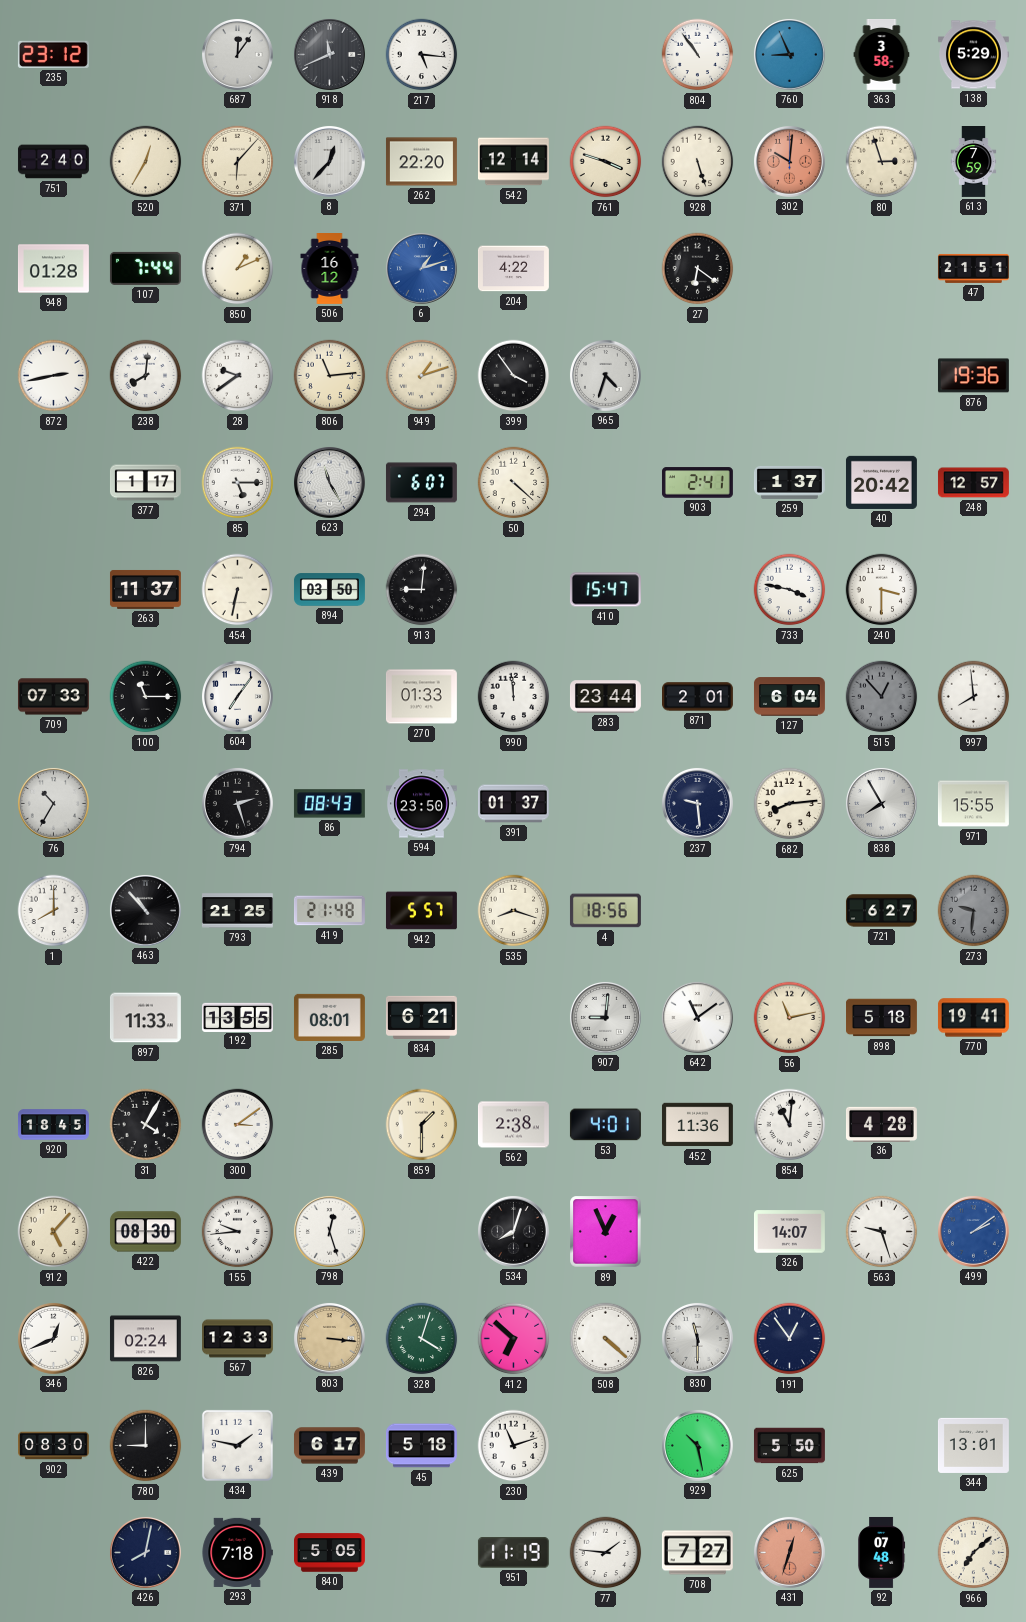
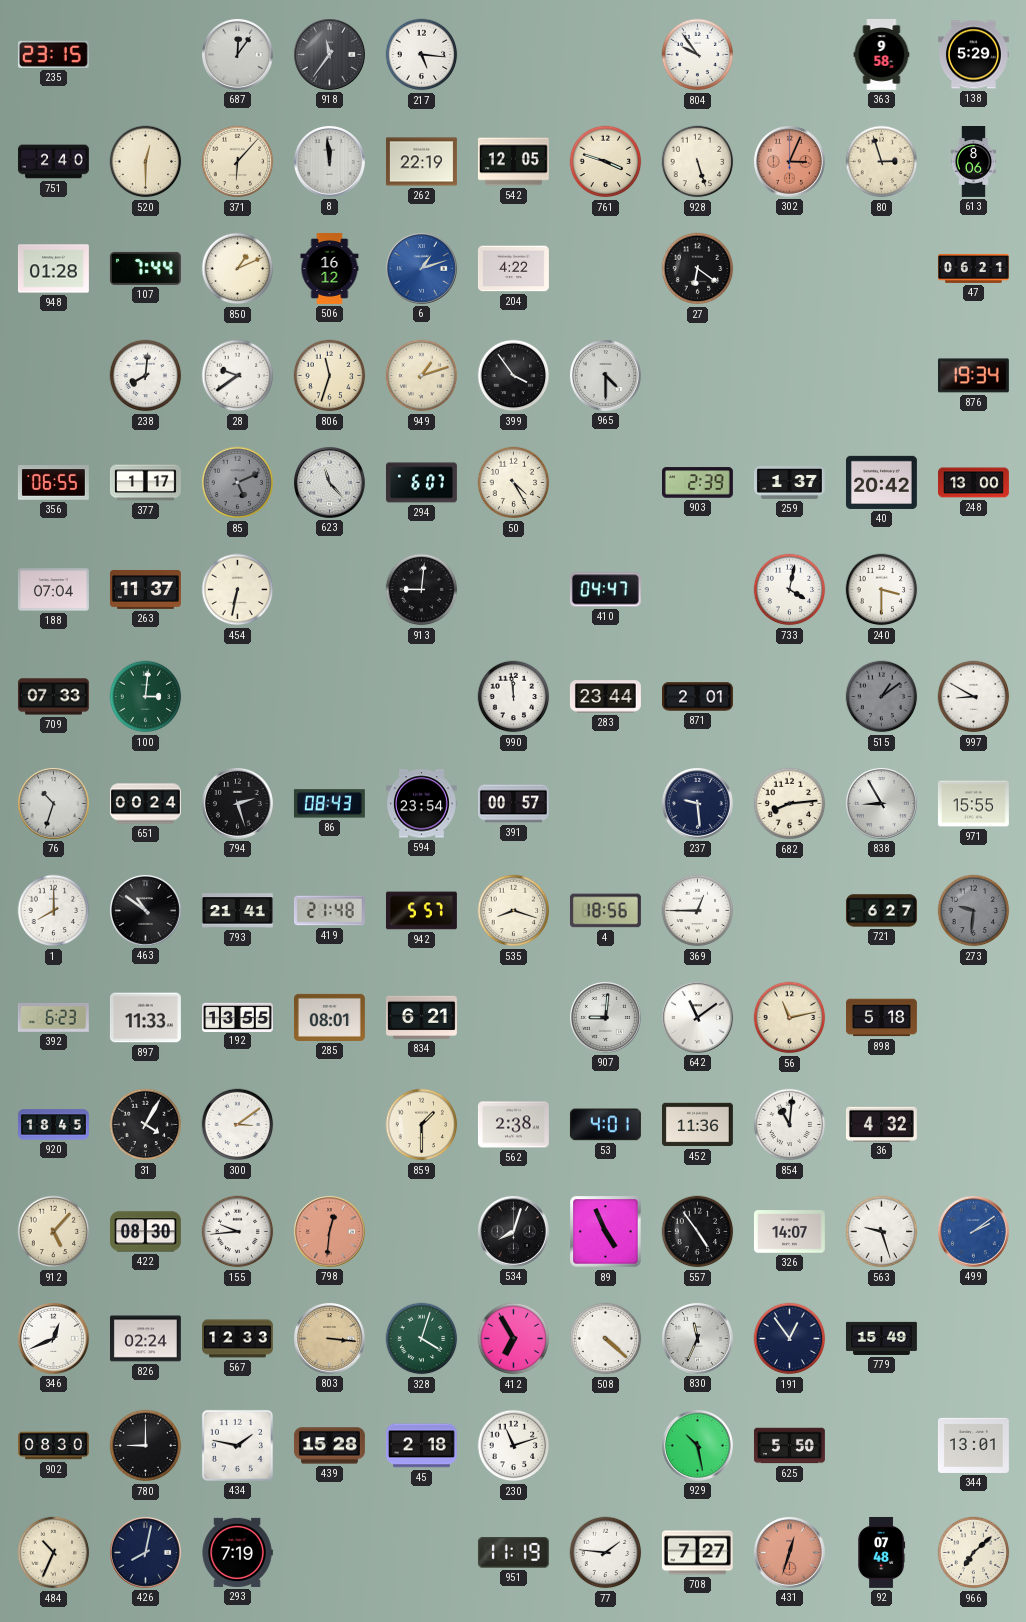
235: 23:12 -> 23:15 (53, 54)
918: 11:41 -> 11:36 (329, 54)
804: 10:54 -> 9:54 (698, 55)
760: 8:56 -> none (789, 54)
363: 3:58 -> 9:58 (882, 55)
520: 12:35 -> 12:30 (146, 162)
8: 12:37 -> 11:59 (329, 161)
262: 22:20 -> 22:19 (421, 162)
542: 12:14 -> 12:05 (513, 162)
302: 10:01 -> 3:04 (789, 161)
613: 7:59 -> 8:06 (974, 162)
47: 21:51 -> 06:21 (973, 268)
872: 2:43 -> none (54, 376)
806: 11:14 -> 11:33 (330, 376)
965: 4:33 -> 4:30 (605, 375)
876: 19:36 -> 19:34 (973, 376)
356: none -> 06:55 (53, 483)
85: 5:15 -> 5:11 (238, 483)
85 dial: white -> grey (238, 483)
623: 11:25 -> 11:23 (329, 482)
50: 4:22 -> 4:25 (514, 483)
903: 2:41 -> 2:39 (697, 483)
248: 12:57 -> 13:00 (973, 483)
188: none -> 07:04 (53, 590)
894: 03:50 -> none (330, 590)
410: 15:47 -> 04:47 (605, 590)
733: 3:47 -> 4:02 (790, 590)
100: 11:15 -> 3:01 (146, 697)
100 dial: black -> green (146, 697)
604: 7:06 -> none (237, 696)
270: 01:33 -> none (421, 697)
127: 6:04 -> none (789, 697)
515: 12:53 -> 1:09 (882, 697)
997: 7:59 -> 8:50 (974, 697)
76: 10:35 -> 10:33 (53, 803)
651: none -> 00:24 (145, 804)
594: 23:50 -> 23:54 (421, 804)
391: 01:37 -> 00:57 (514, 804)
838: 7:55 -> 8:55 (881, 803)
463: 10:53 -> 10:51 (145, 910)
793: 21:25 -> 21:41 (237, 911)
369: none -> 12:45 (698, 911)
392: none -> 6:23 (53, 1018)
770: 19:41 -> none (973, 1018)
36: 4:28 -> 4:32 (881, 1124)
798: 12:27 -> 12:31 (329, 1231)
798 dial: white -> salmon (329, 1231)
89: 12:56 -> 4:56 (606, 1232)
557: none -> 4:54 (698, 1232)
412: 6:52 -> 6:55 (514, 1339)
830: 11:30 -> 11:34 (697, 1338)
779: none -> 15:49 (881, 1338)
439: 6:17 -> 15:28 (329, 1446)
45: 5:18 -> 2:18 (421, 1446)
484: none -> 10:34 (54, 1553)
293: 7:18 -> 7:19 (237, 1552)
840: 5:05 -> none (330, 1553)
